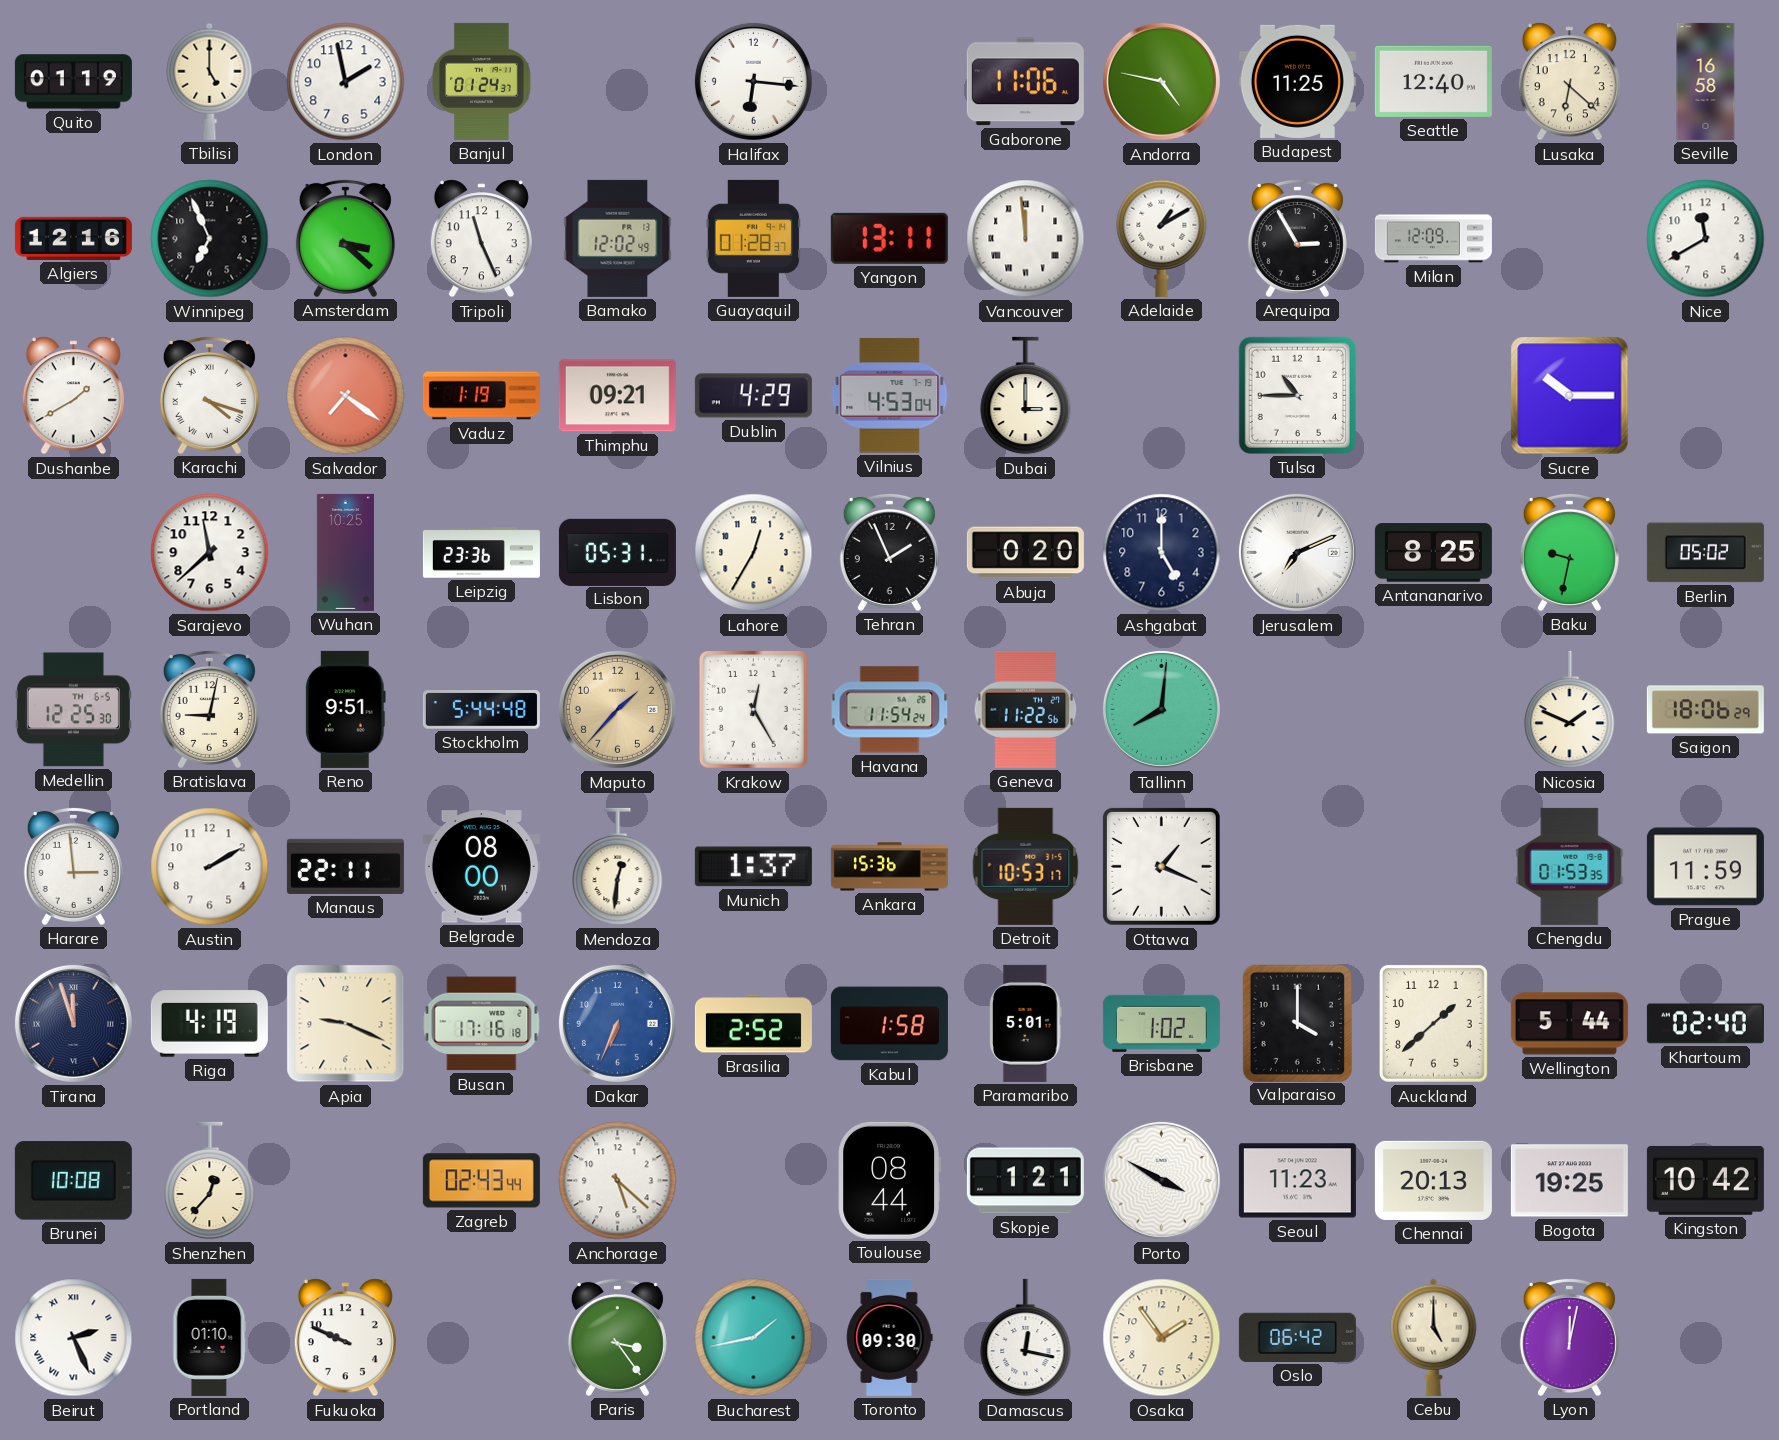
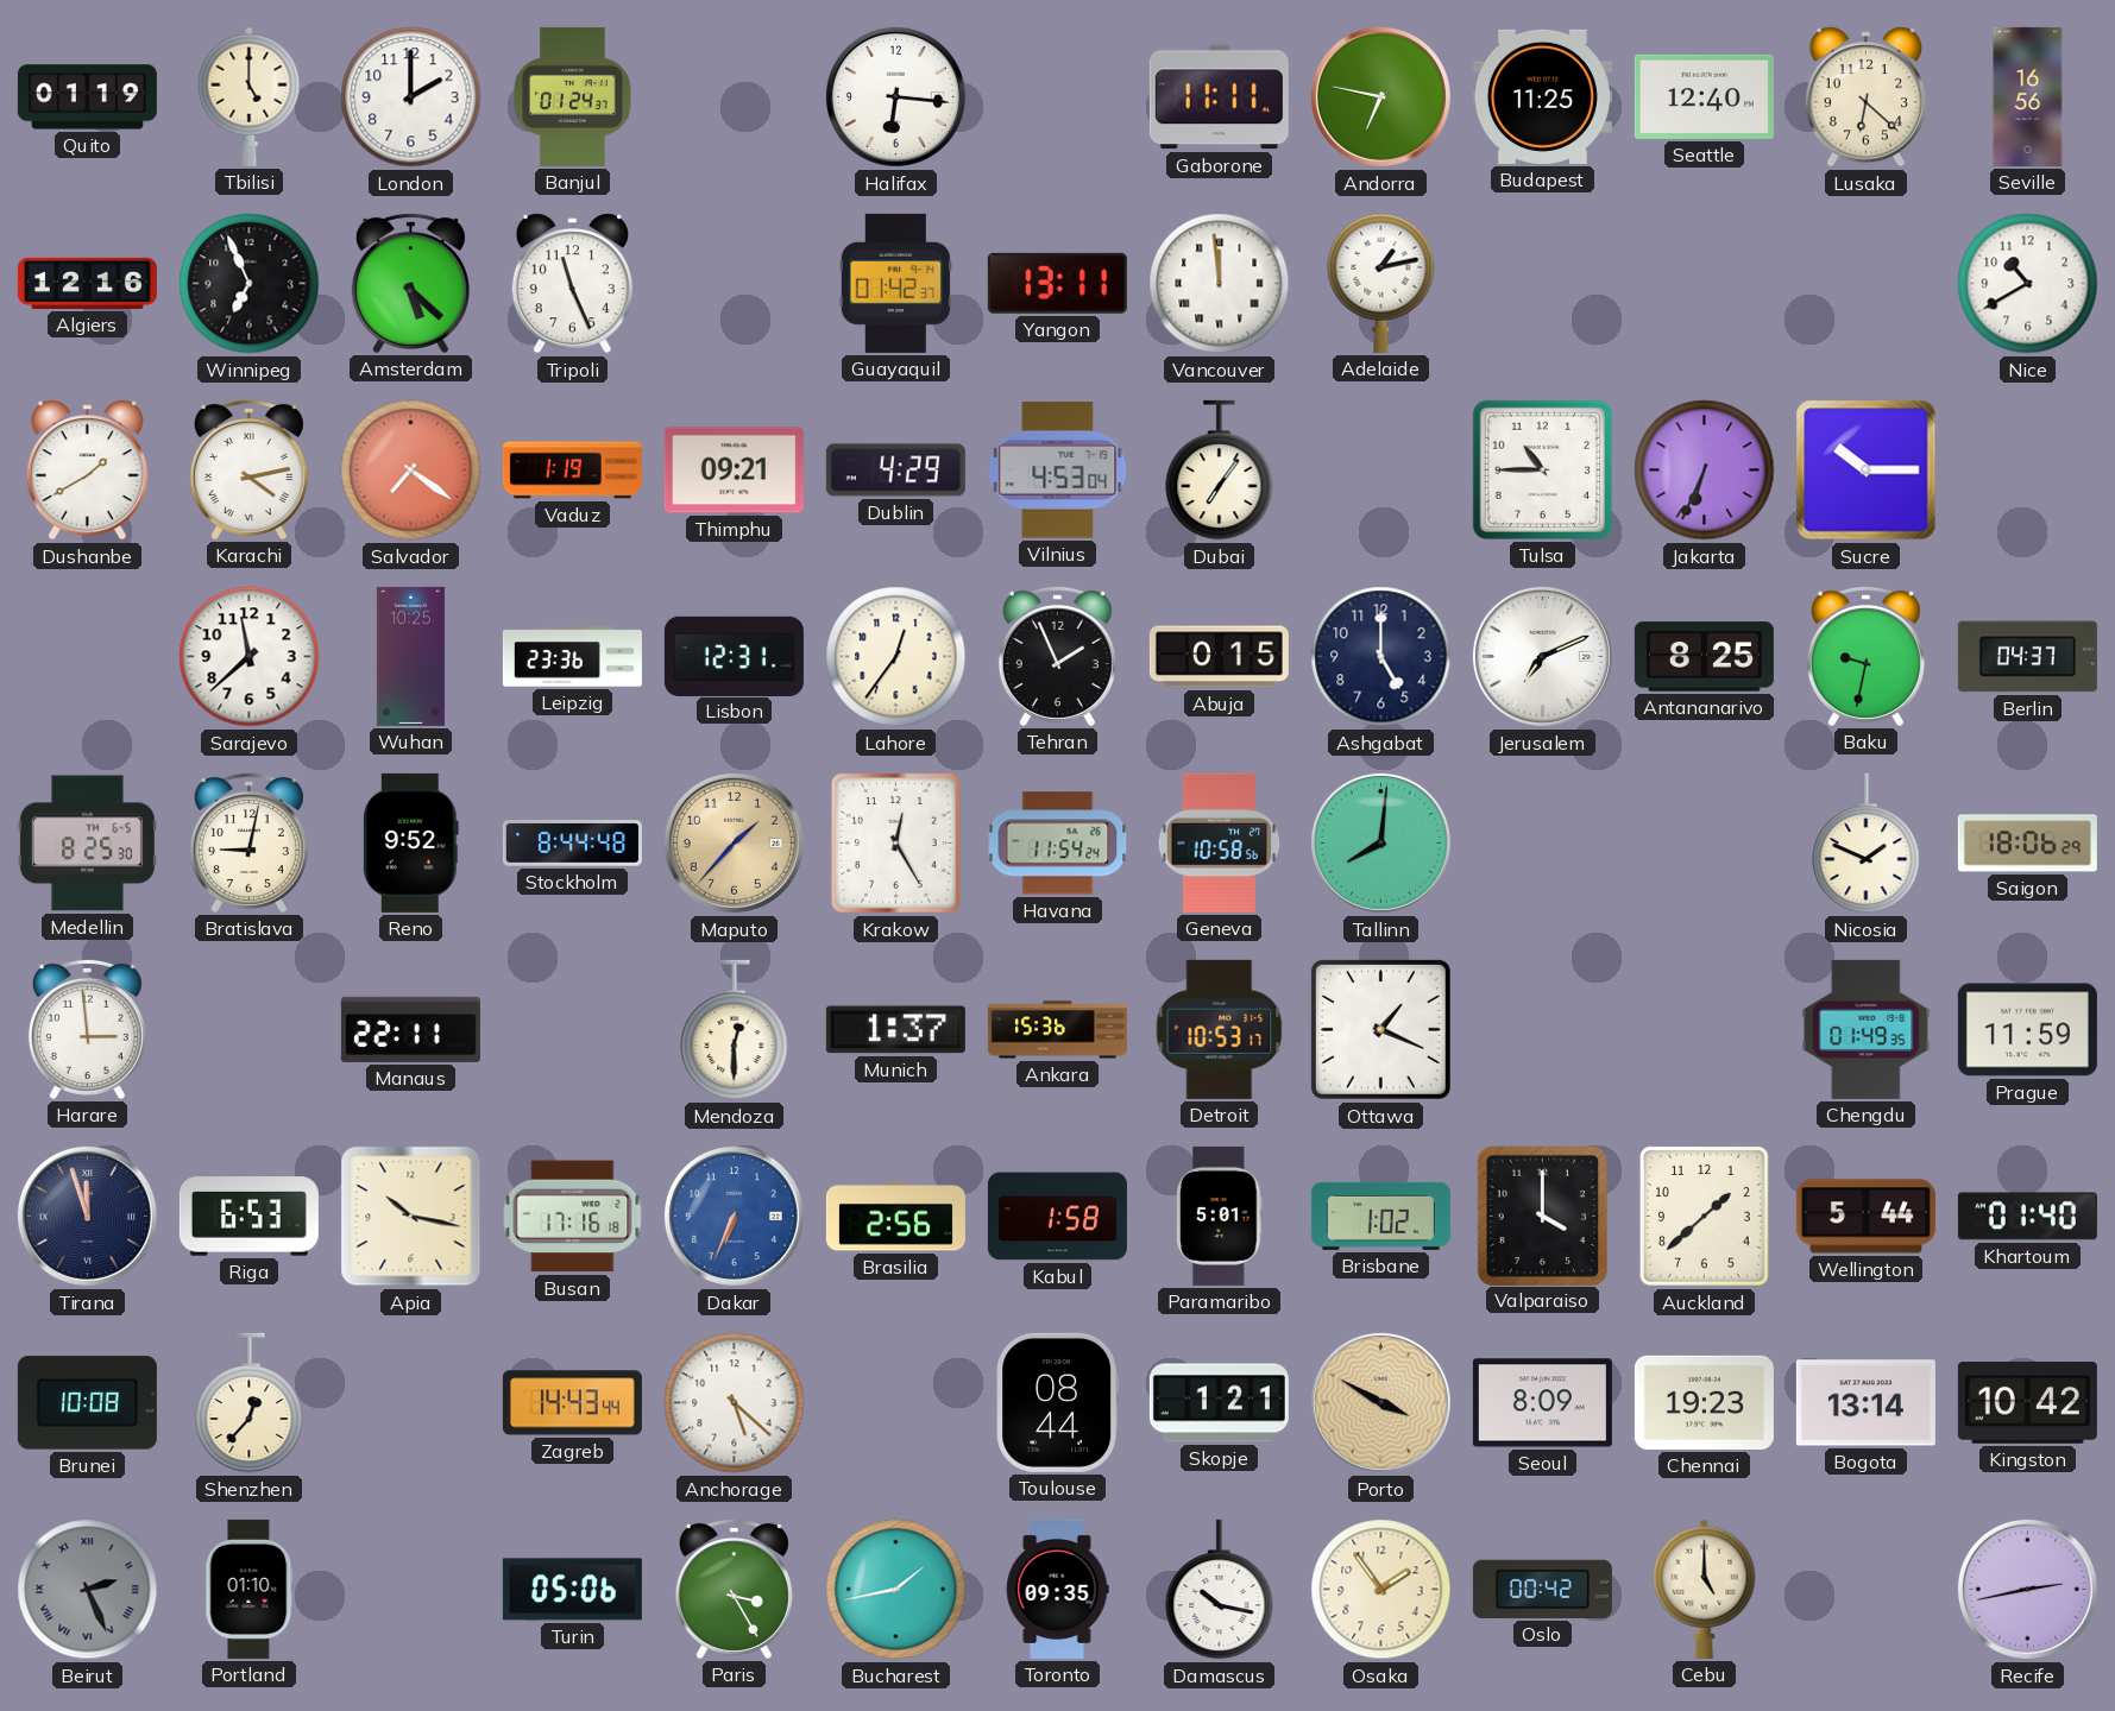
London: 1:58 -> 2:00 (411, 97)
Gaborone: 11:06 -> 11:11 (1219, 97)
Andorra: 4:47 -> 6:47 (1380, 96)
Seville: 16:58 -> 16:56 (2028, 96)
Amsterdam: 3:22 -> 5:22 (410, 283)
Bamako: 12:02 -> none (618, 238)
Guayaquil: 01:28 -> 01:42 (895, 283)
Adelaide: 1:10 -> 1:13 (1381, 283)
Arequipa: 2:55 -> none (1297, 238)
Milan: 12:09 -> none (1433, 239)
Nice: 11:40 -> 10:40 (2028, 284)
Karachi: 4:18 -> 4:13 (248, 469)
Dubai: 3:00 -> 7:06 (1220, 471)
Jakarta: none -> 6:34 (1705, 471)
Lisbon: 05:31 -> 12:31 (734, 656)
Lahore: 12:35 -> 12:36 (896, 657)
Abuja: 0:20 -> 0:15 (1219, 657)
Berlin: 05:02 -> 04:37 (2027, 657)
Medellin: 12:25 -> 8:25 (87, 844)
Reno: 9:51 -> 9:52 (411, 842)
Stockholm: 5:44 -> 8:44 (572, 844)
Geneva: 11:22 -> 10:58 (1220, 842)
Austin: 2:10 -> none (210, 867)
Belgrade: 08:00 -> none (481, 867)
Mendoza: 12:31 -> 12:30 (735, 1030)
Chengdu: 01:53 -> 01:49 (1867, 1029)
Riga: 4:19 -> 6:53 (248, 1217)
Apia: 9:19 -> 10:17 (411, 1217)
Brasilia: 2:52 -> 2:56 (895, 1217)
Khartoum: 02:40 -> 01:40 (2027, 1217)
Zagreb: 02:43 -> 14:43 (572, 1403)
Porto dial: white -> champagne (1380, 1402)
Seoul: 11:23 -> 8:09 (1542, 1403)
Chennai: 20:13 -> 19:23 (1704, 1402)
Bogota: 19:25 -> 13:14 (1865, 1403)
Beirut dial: white -> grey (88, 1590)
Fukuoka: 9:49 -> none (345, 1338)
Turin: none -> 05:06 (572, 1590)
Paris: 3:24 -> 3:25 (734, 1589)
Toronto: 09:30 -> 09:35 (1057, 1589)
Damascus: 12:17 -> 10:17 (1220, 1590)
Oslo: 06:42 -> 00:42 (1542, 1589)
Lyon: 12:02 -> none (1569, 1337)
Recife: none -> 2:43 (2027, 1589)
